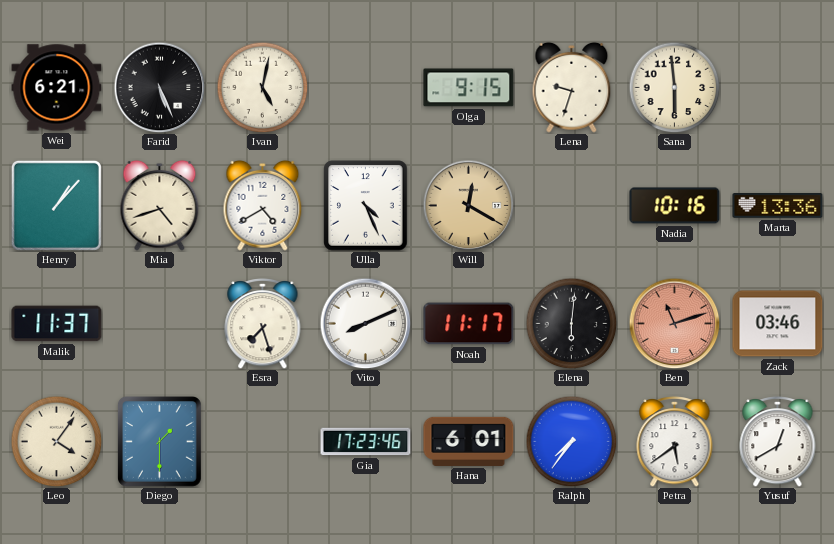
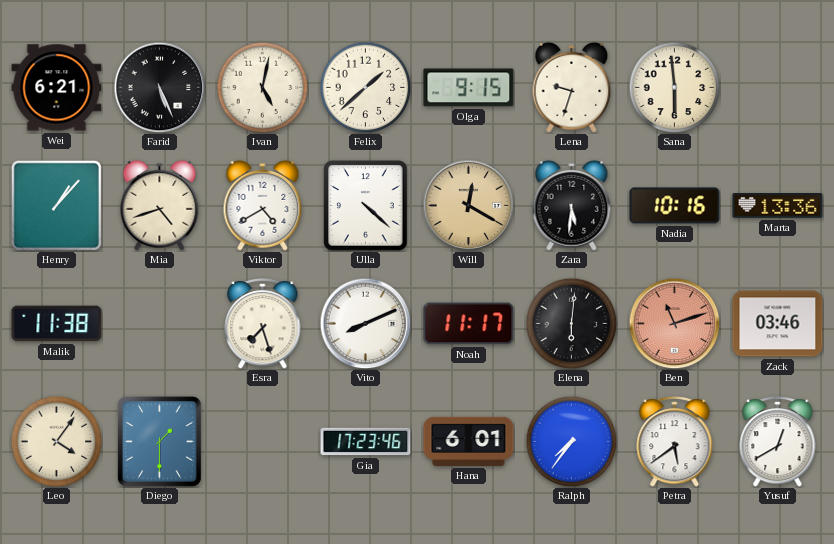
Felix: none -> 1:38 (365, 87)
Ulla: 4:26 -> 4:22 (366, 206)
Zara: none -> 5:31 (572, 205)
Malik: 11:37 -> 11:38 (57, 324)
